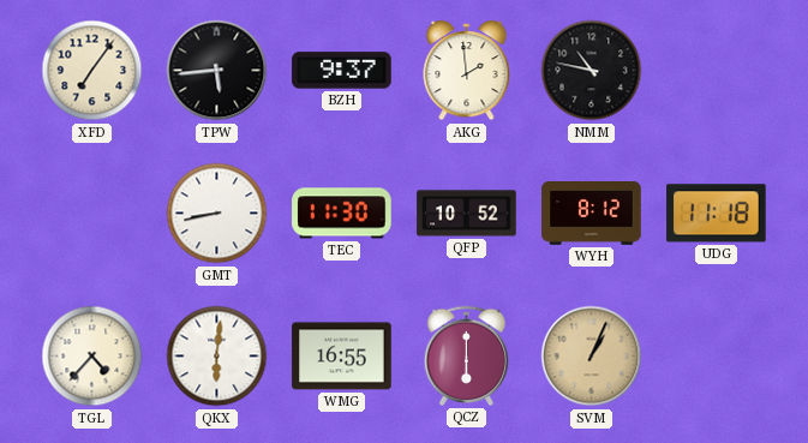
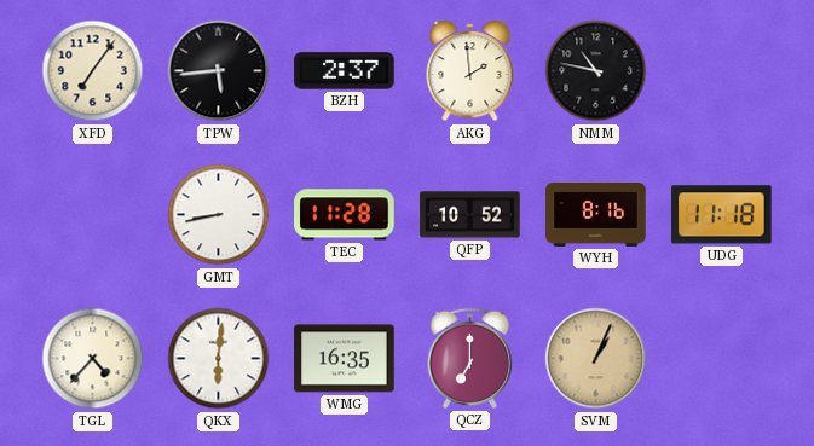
BZH: 9:37 -> 2:37 (345, 71)
TEC: 11:30 -> 11:28 (345, 215)
WYH: 8:12 -> 8:16 (596, 215)
WMG: 16:55 -> 16:35 (345, 359)
QCZ: 6:00 -> 7:00 (469, 358)
